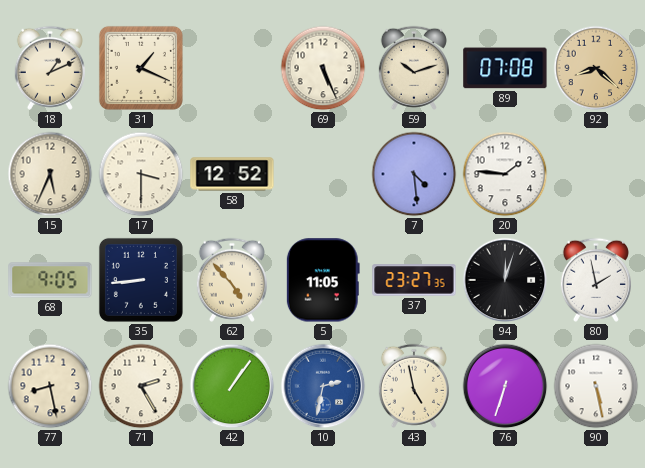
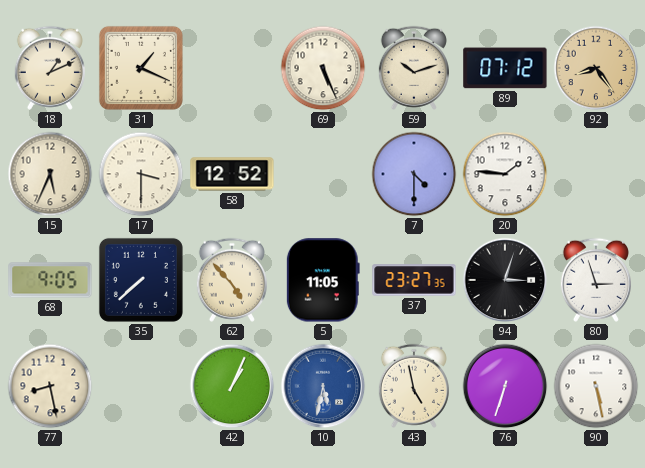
89: 07:08 -> 07:12 (505, 68)
92: 8:22 -> 8:24 (596, 68)
7: 4:29 -> 4:30 (414, 174)
35: 8:44 -> 7:38 (141, 280)
94: 12:03 -> 3:03 (505, 280)
80: 1:58 -> 2:57 (596, 280)
71: 2:25 -> none (141, 386)
42: 1:06 -> 1:04 (232, 386)
10: 2:32 -> 5:32 (323, 386)
